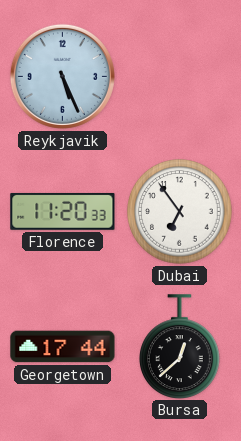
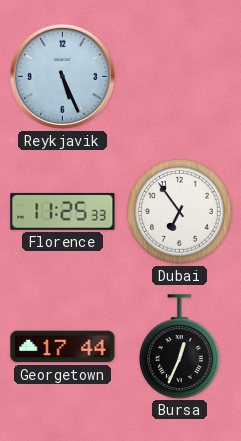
Florence: 11:20 -> 11:25 (63, 211)
Bursa: 12:38 -> 12:34 (180, 346)
